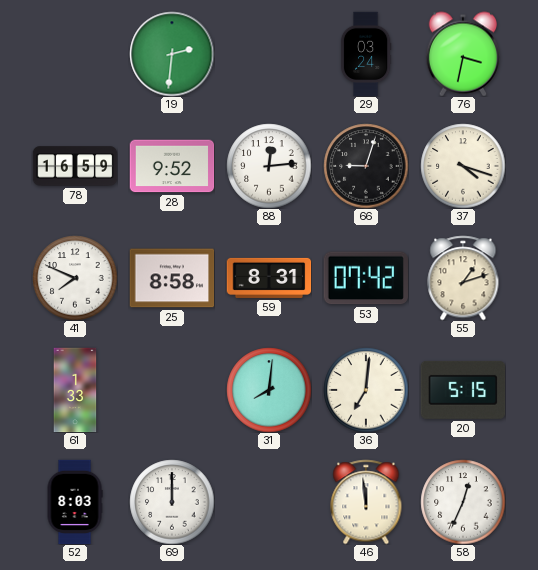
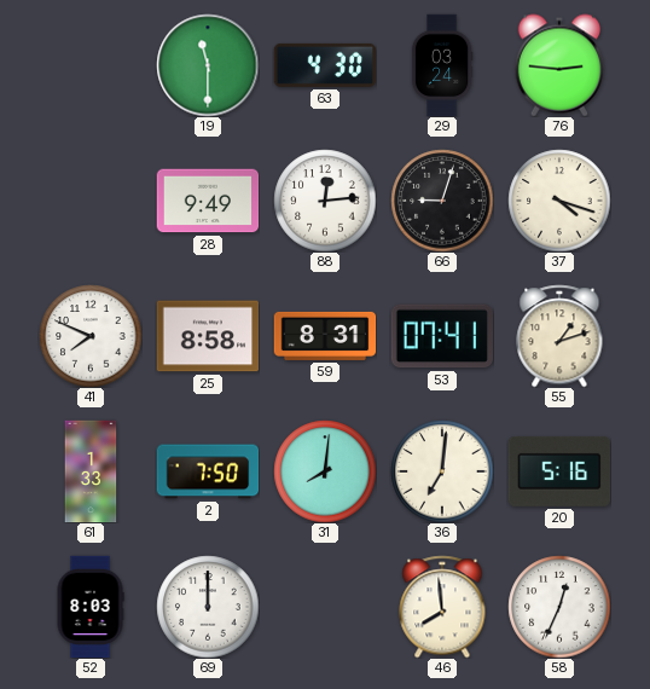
19: 2:31 -> 11:30 (208, 65)
63: none -> 4:30 (325, 65)
76: 3:32 -> 2:46 (559, 65)
78: 16:59 -> none (75, 166)
28: 9:52 -> 9:49 (208, 201)
53: 07:42 -> 07:41 (442, 336)
2: none -> 7:50 (208, 471)
20: 5:15 -> 5:16 (559, 471)
46: 11:59 -> 7:59 (442, 607)
